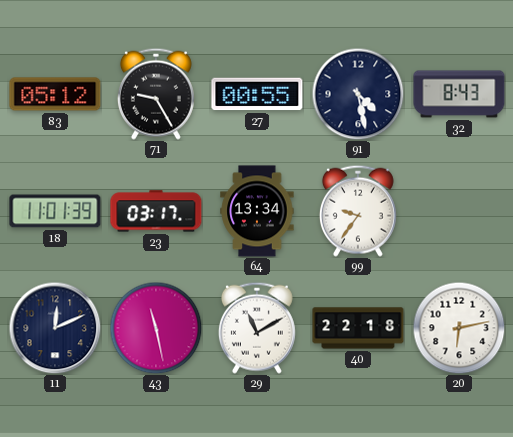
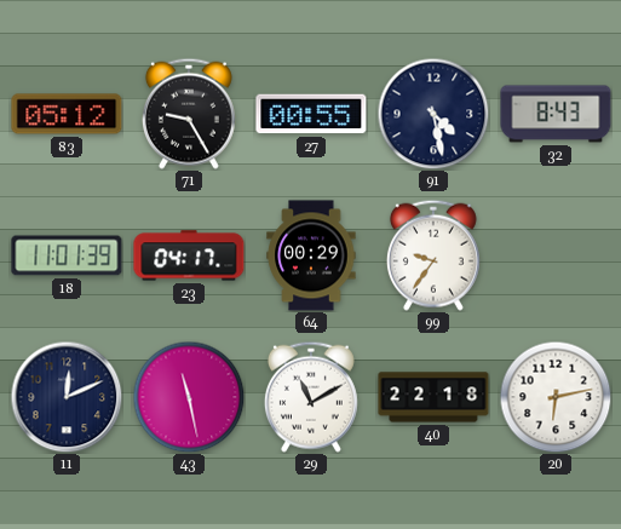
23: 03:17 -> 04:17 (189, 255)
64: 13:34 -> 00:29 (311, 255)
